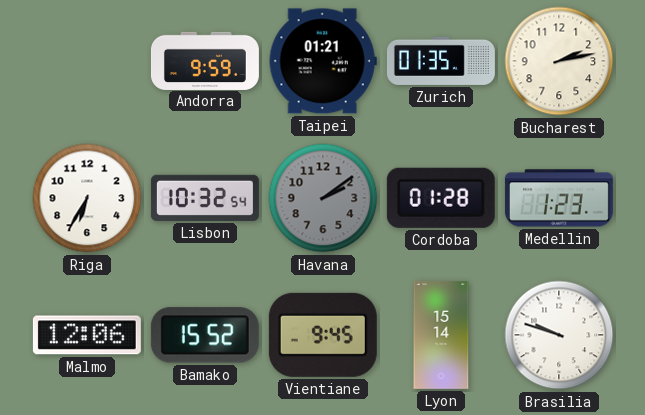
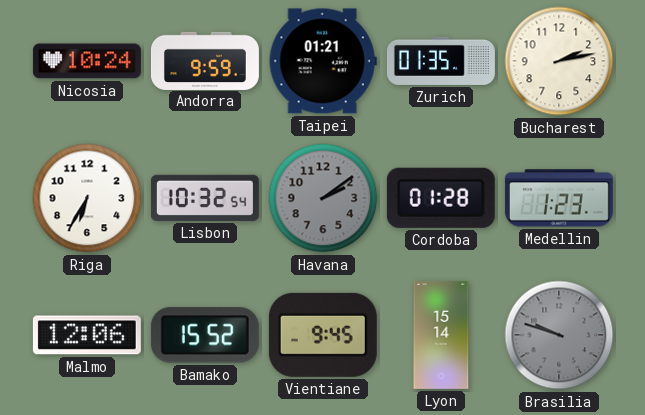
Nicosia: none -> 10:24 (87, 61)
Brasilia dial: white -> grey (559, 335)
